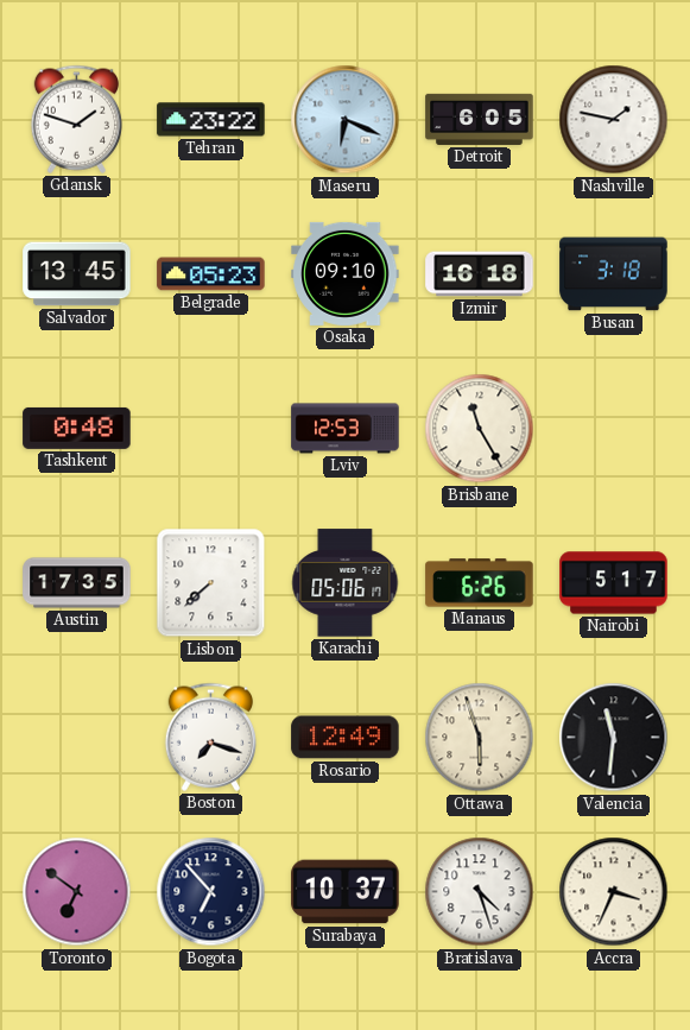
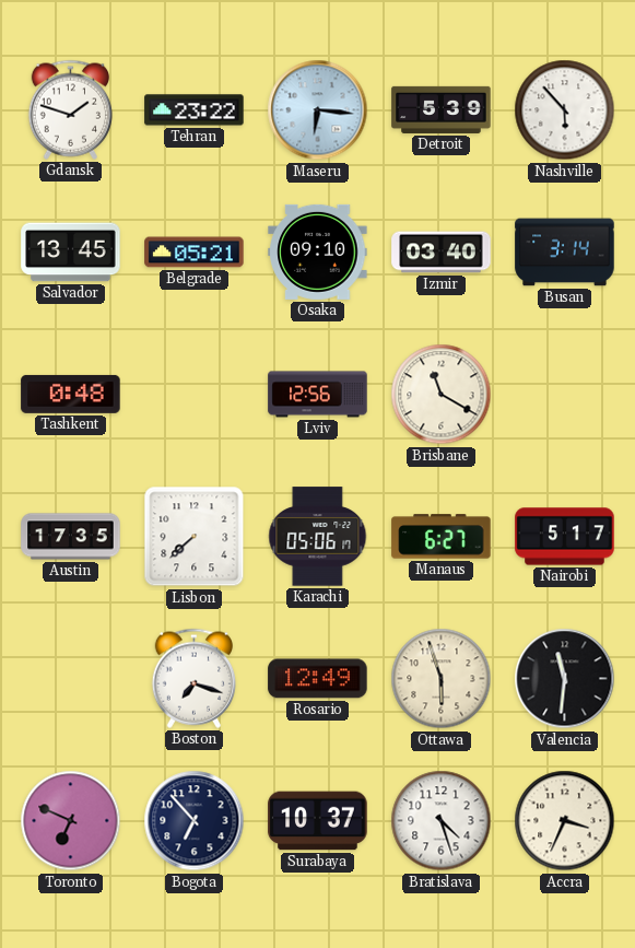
Maseru: 6:19 -> 6:16 (318, 110)
Detroit: 6:05 -> 5:39 (442, 109)
Nashville: 1:47 -> 5:53 (565, 110)
Belgrade: 05:23 -> 05:21 (195, 253)
Izmir: 16:18 -> 03:40 (442, 253)
Busan: 3:18 -> 3:14 (565, 253)
Lviv: 12:53 -> 12:56 (318, 395)
Brisbane: 11:25 -> 11:20 (442, 395)
Manaus: 6:26 -> 6:27 (442, 537)
Toronto: 6:51 -> 6:49 (71, 821)
